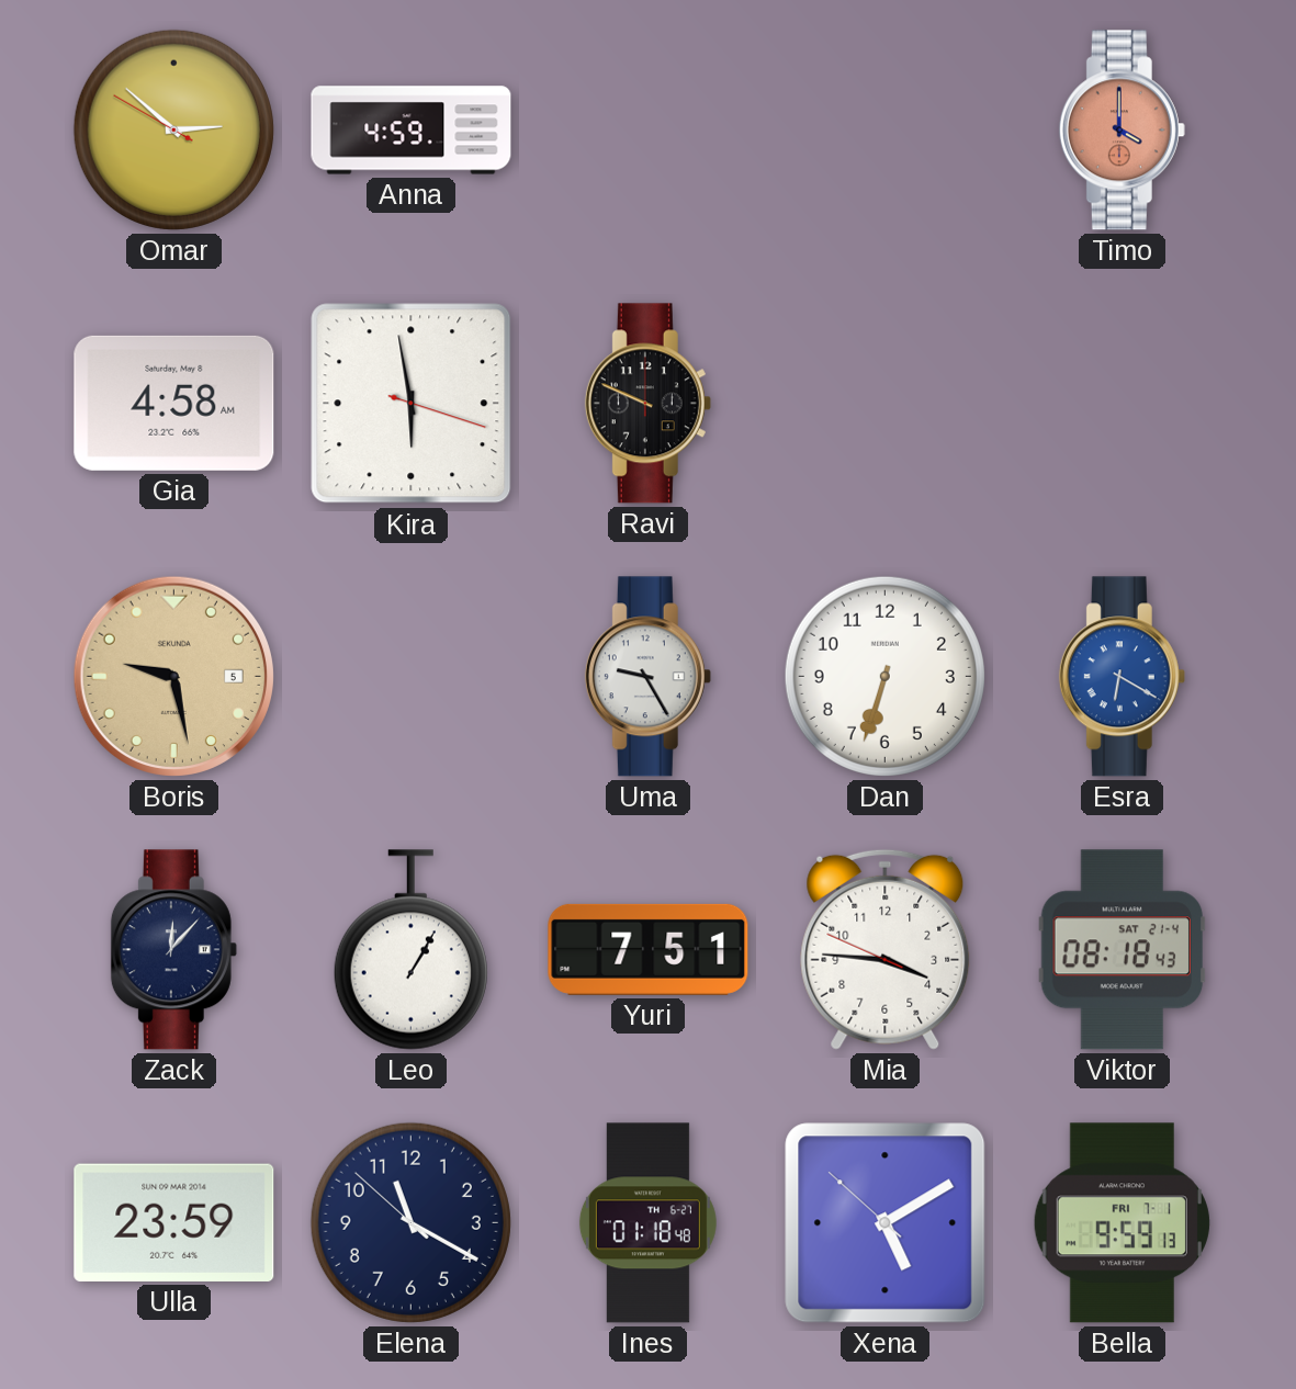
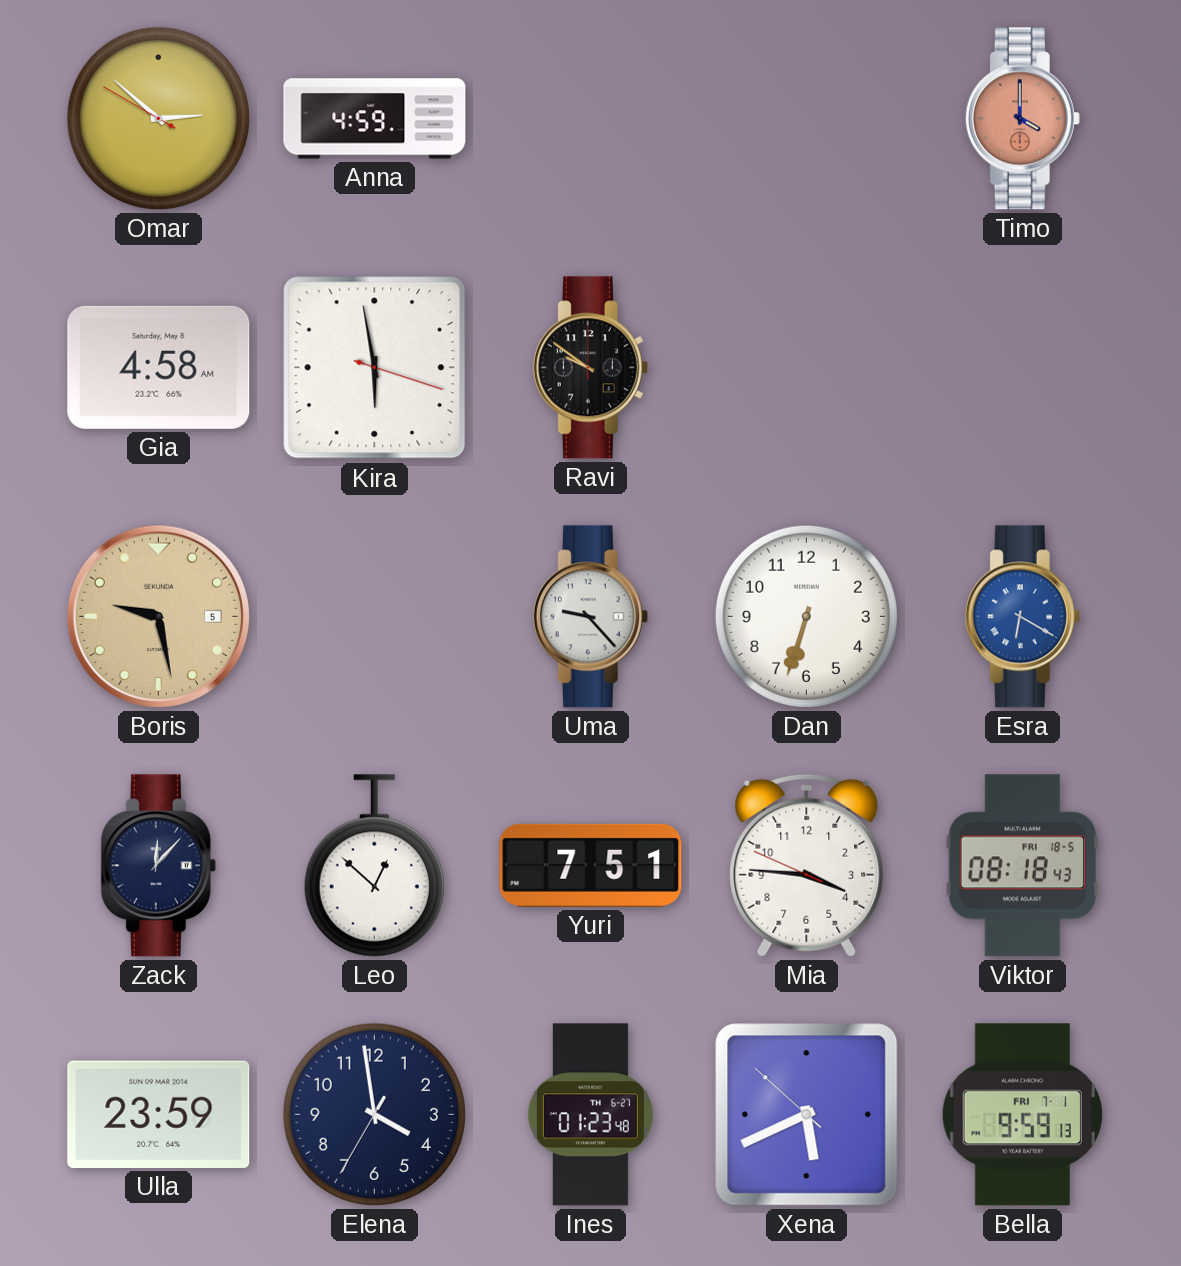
Ravi: 9:49 -> 9:51 (590, 368)
Uma: 9:25 -> 9:23 (590, 617)
Leo: 1:05 -> 12:52 (374, 866)
Viktor date: SAT 21-4 -> FRI 18-5 (1022, 866)
Elena: 11:19 -> 3:58 (374, 1114)
Ines: 01:18 -> 01:23 (590, 1115)
Xena: 5:09 -> 5:40 (807, 1115)
